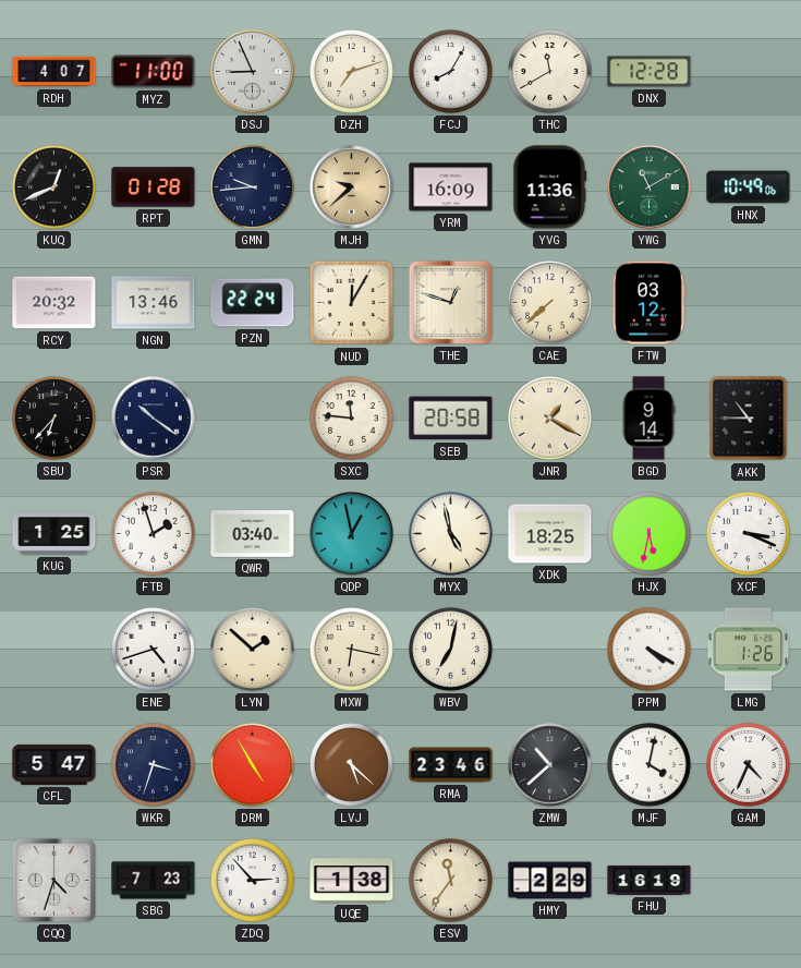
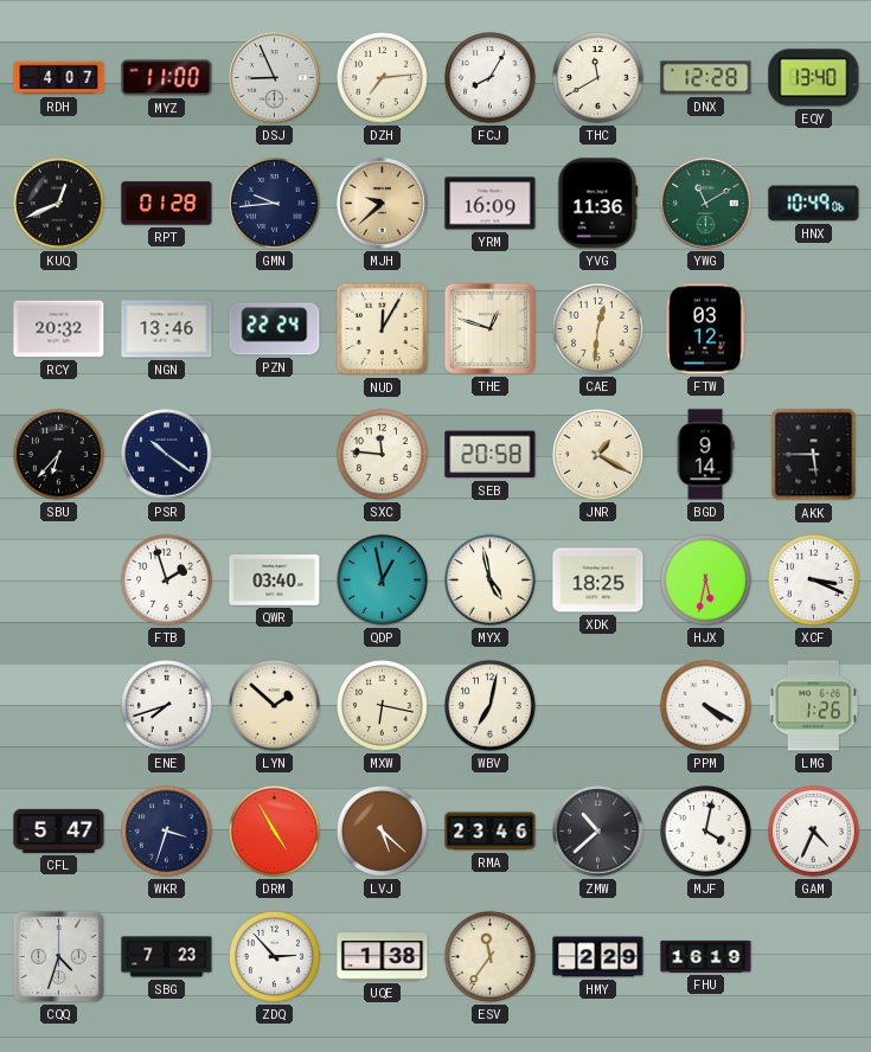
DZH: 7:12 -> 7:14 (383, 78)
EQY: none -> 13:40 (814, 78)
CAE: 7:38 -> 12:31 (598, 329)
AKK: 10:45 -> 5:45 (814, 455)
KUG: 1:25 -> none (54, 534)
ENE: 4:42 -> 7:42 (167, 706)
